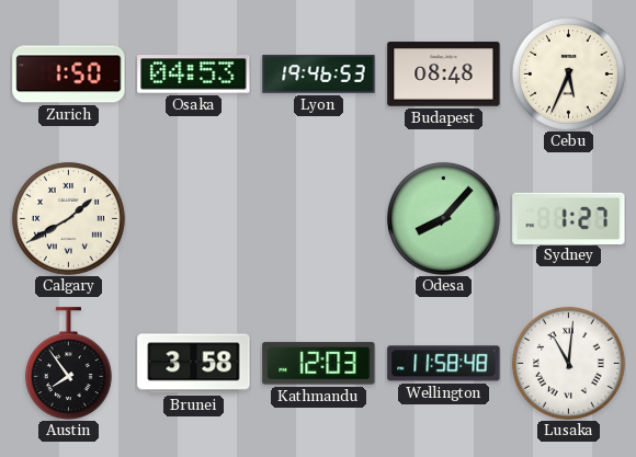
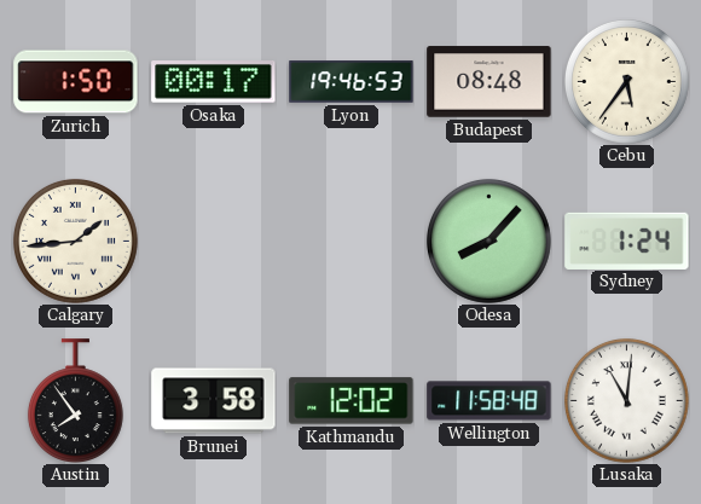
Osaka: 04:53 -> 00:17 (214, 82)
Cebu: 5:34 -> 5:36 (626, 81)
Calgary: 1:40 -> 1:44 (75, 241)
Sydney: 1:27 -> 1:24 (627, 241)
Kathmandu: 12:03 -> 12:02 (352, 401)
